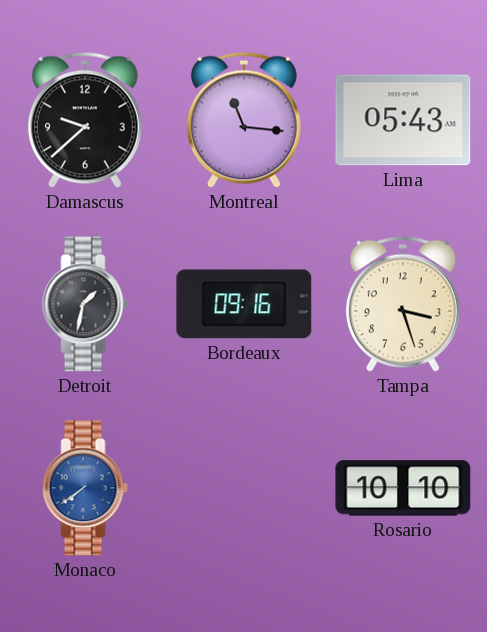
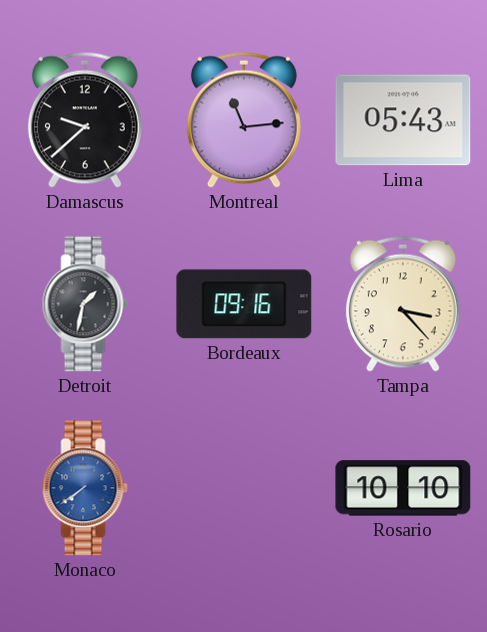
Montreal: 11:16 -> 11:14 (244, 120)
Tampa: 3:27 -> 3:23 (403, 304)
